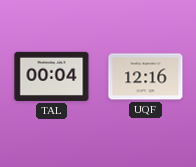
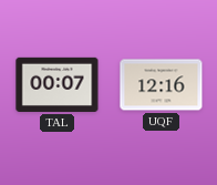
TAL: 00:04 -> 00:07 (58, 84)
